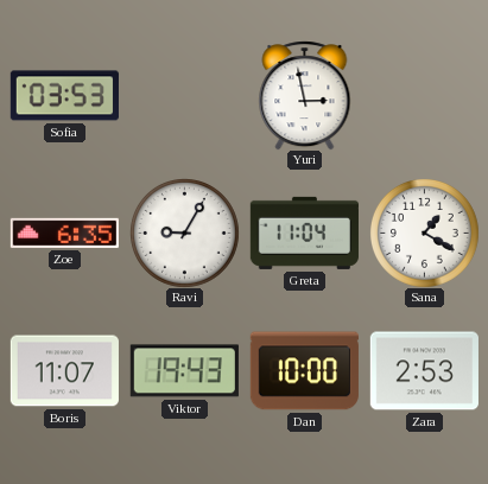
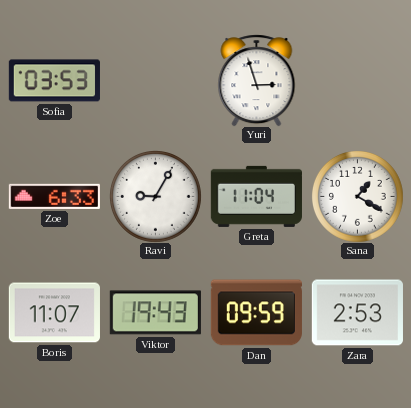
Yuri: 2:58 -> 2:57 (257, 80)
Zoe: 6:35 -> 6:33 (54, 196)
Dan: 10:00 -> 09:59 (256, 313)
